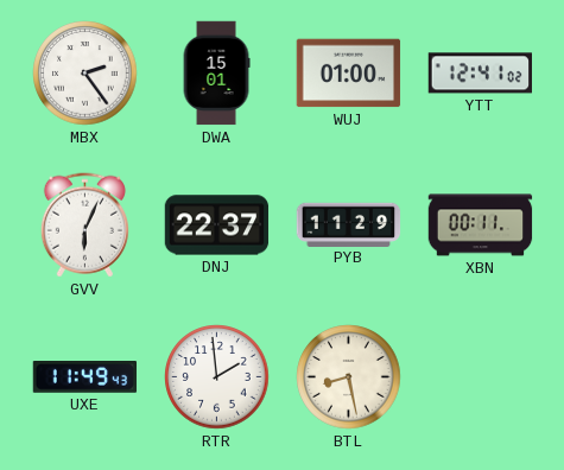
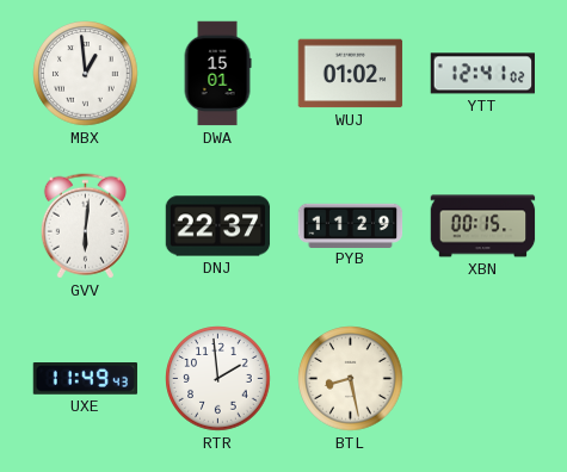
MBX: 2:24 -> 12:59 (86, 74)
WUJ: 01:00 -> 01:02 (351, 74)
GVV: 6:04 -> 6:01 (85, 226)
XBN: 00:11 -> 00:15 (483, 226)
